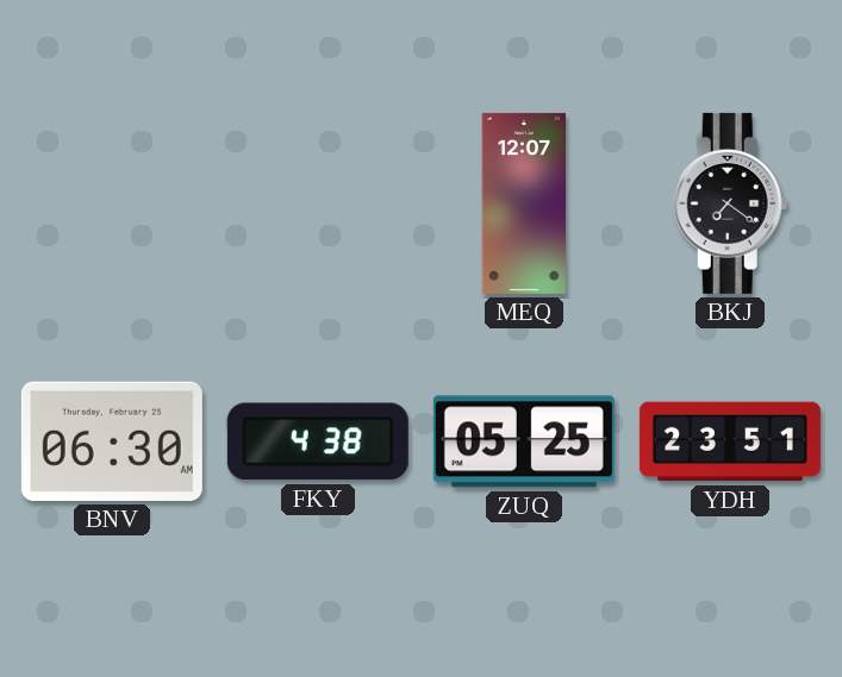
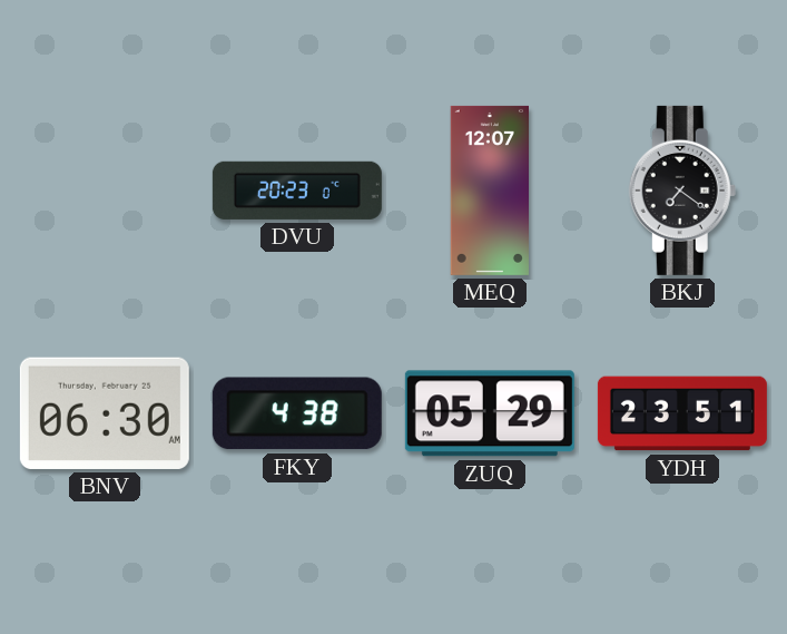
DVU: none -> 20:23 (297, 191)
ZUQ: 05:25 -> 05:29 (490, 413)
